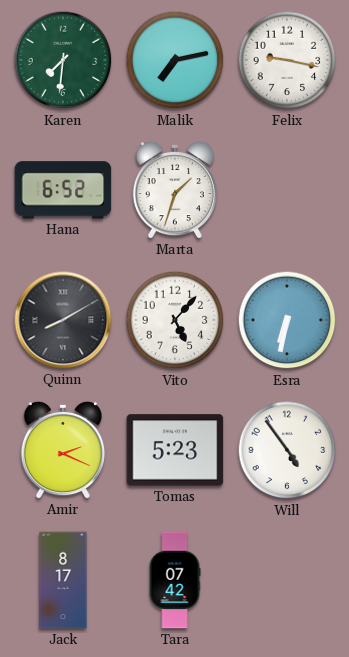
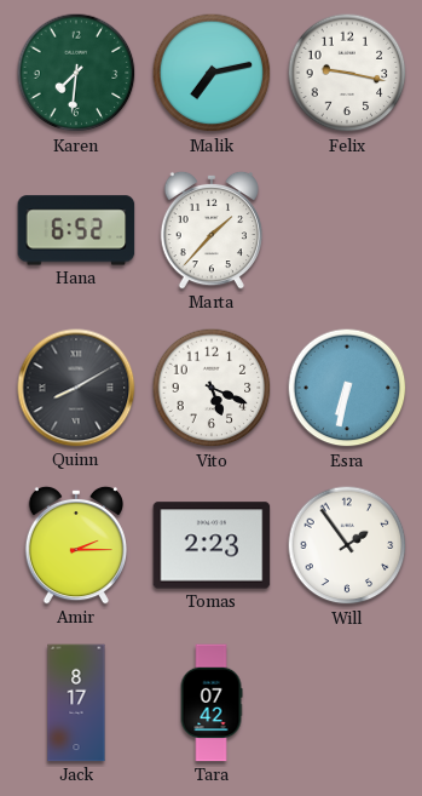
Marta: 1:33 -> 1:37 (212, 230)
Vito: 5:07 -> 5:19 (212, 388)
Amir: 2:19 -> 2:15 (76, 545)
Tomas: 5:23 -> 2:23 (212, 545)
Will: 4:54 -> 1:54 (347, 545)
